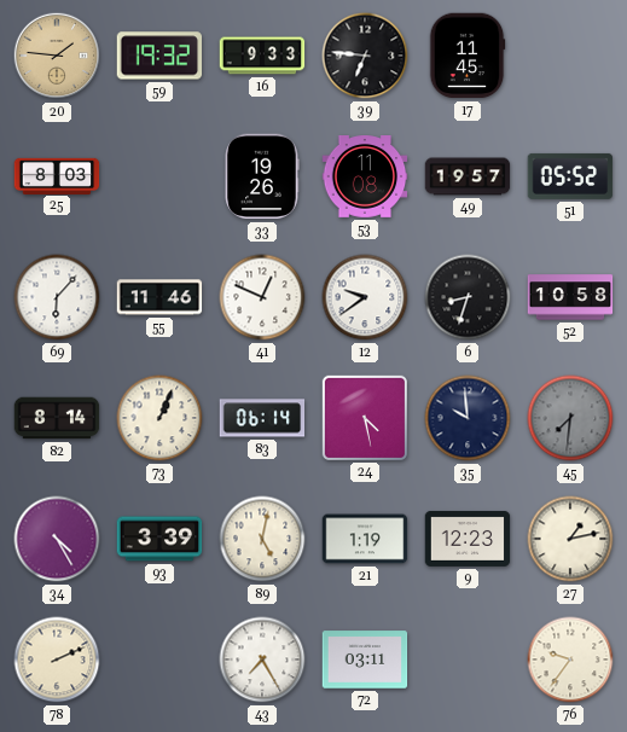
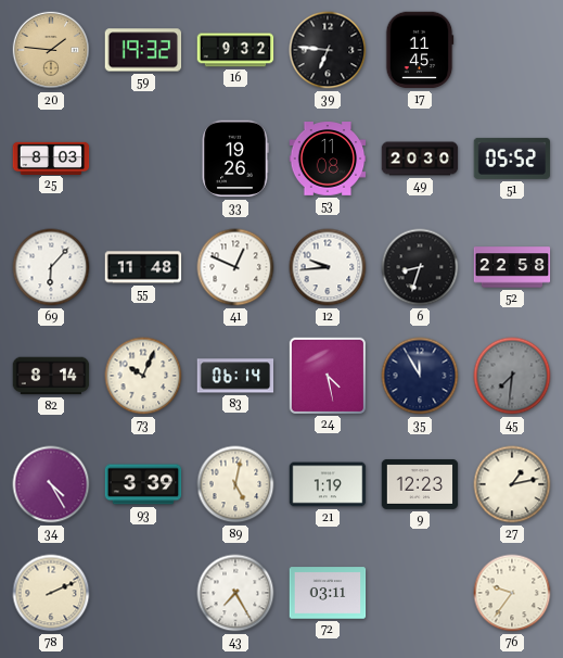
16: 9:33 -> 9:32 (235, 50)
49: 19:57 -> 20:30 (420, 159)
55: 11:46 -> 11:48 (143, 267)
12: 9:39 -> 9:44 (328, 267)
52: 10:58 -> 22:58 (512, 267)
73: 1:04 -> 10:04 (143, 376)
35: 9:59 -> 11:55 (420, 376)
